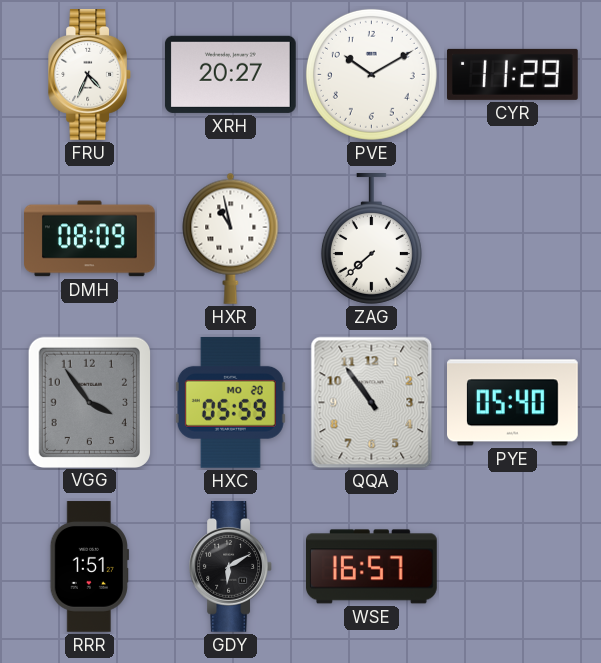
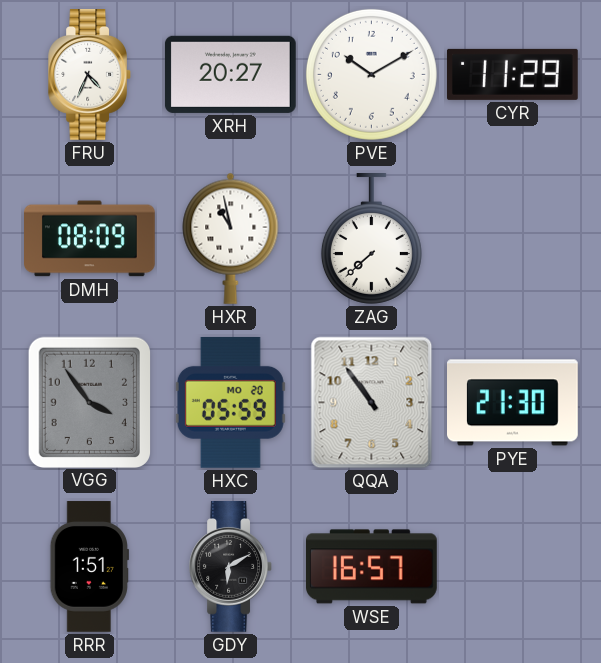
PYE: 05:40 -> 21:30 (513, 403)
